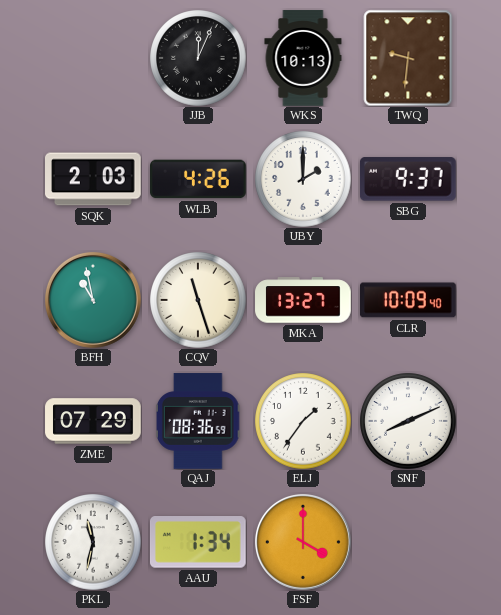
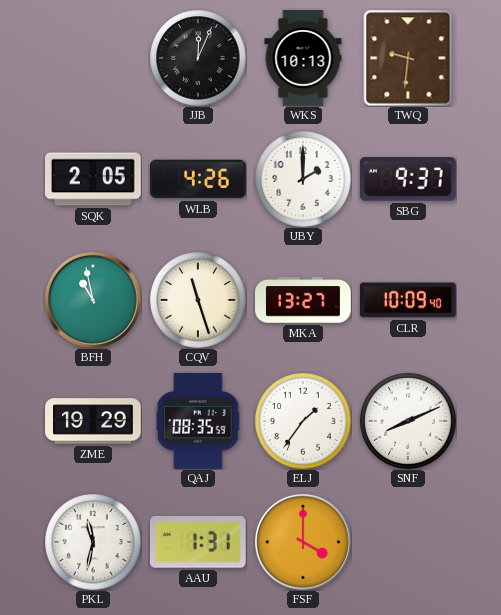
SQK: 2:03 -> 2:05 (94, 179)
ZME: 07:29 -> 19:29 (93, 421)
QAJ: 08:36 -> 08:35 (198, 421)
AAU: 1:34 -> 1:31 (198, 543)
